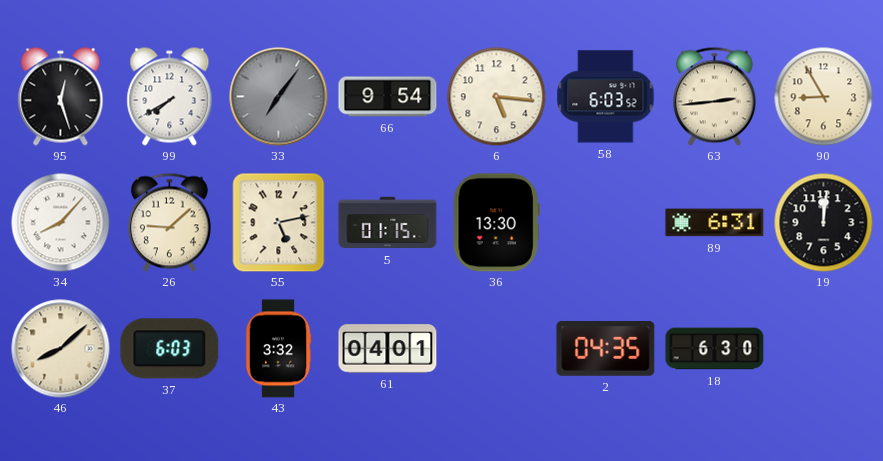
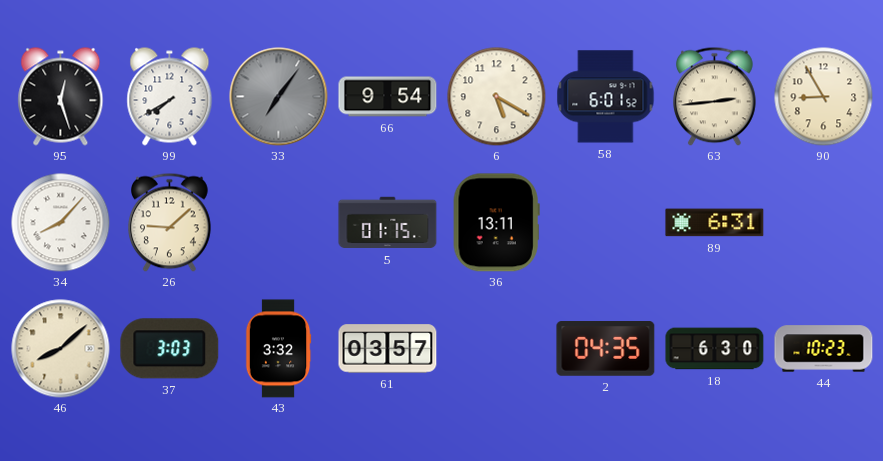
6: 5:16 -> 5:20 (497, 97)
58: 6:03 -> 6:01 (606, 97)
55: 5:13 -> none (279, 223)
36: 13:30 -> 13:11 (496, 223)
19: 12:01 -> none (824, 223)
37: 6:03 -> 3:03 (170, 349)
61: 04:01 -> 03:57 (388, 349)
44: none -> 10:23 (824, 349)
